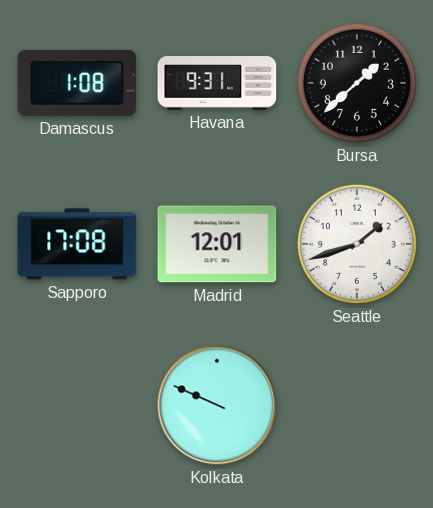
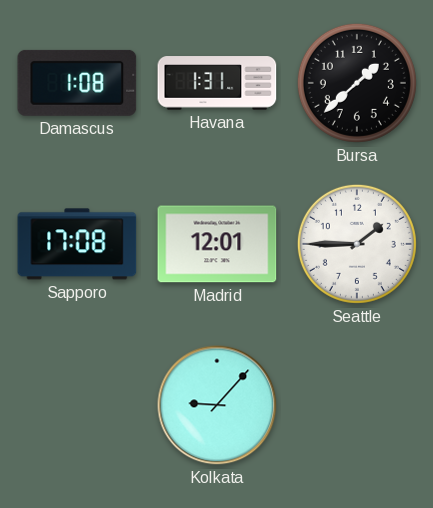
Havana: 9:31 -> 1:31 (217, 83)
Seattle: 1:42 -> 1:45 (357, 244)
Kolkata: 9:49 -> 9:07 (217, 405)
